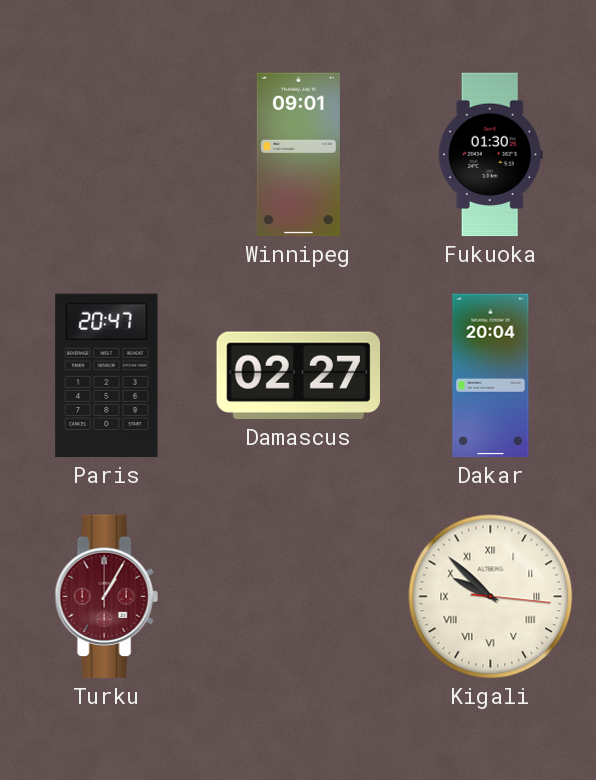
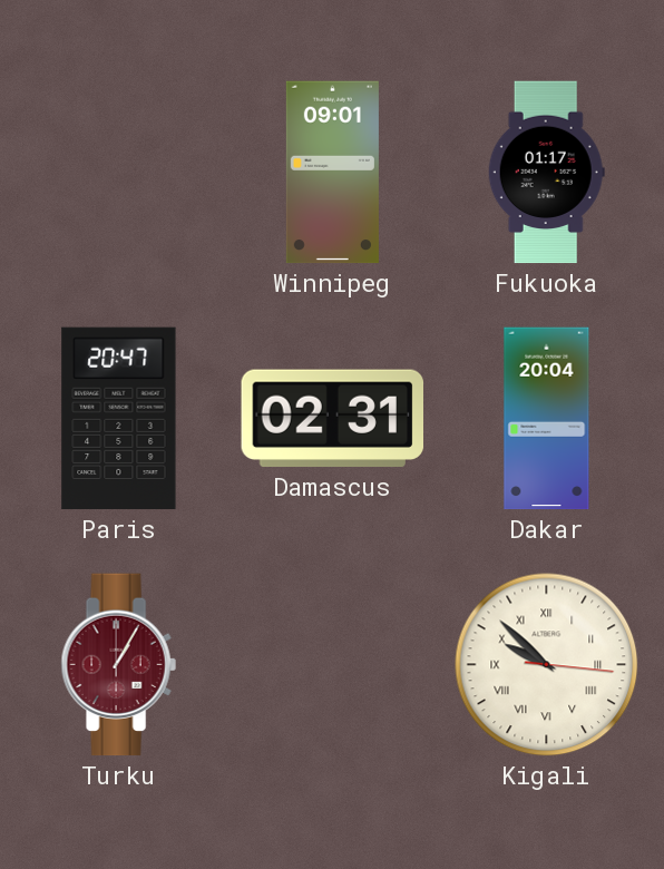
Fukuoka: 01:30 -> 01:17 (546, 173)
Damascus: 02:27 -> 02:31 (332, 419)
